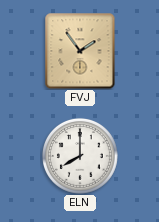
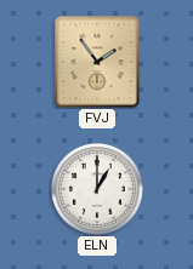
ELN: 8:00 -> 1:00 (97, 189)
